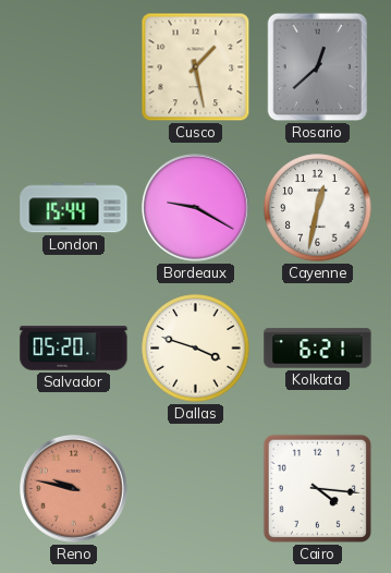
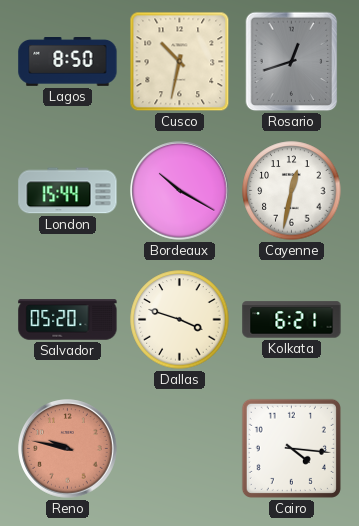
Lagos: none -> 8:50 (68, 62)
Cusco: 1:28 -> 10:32 (180, 62)
Rosario: 12:38 -> 12:42 (292, 62)
Bordeaux: 9:20 -> 10:20 (180, 191)
